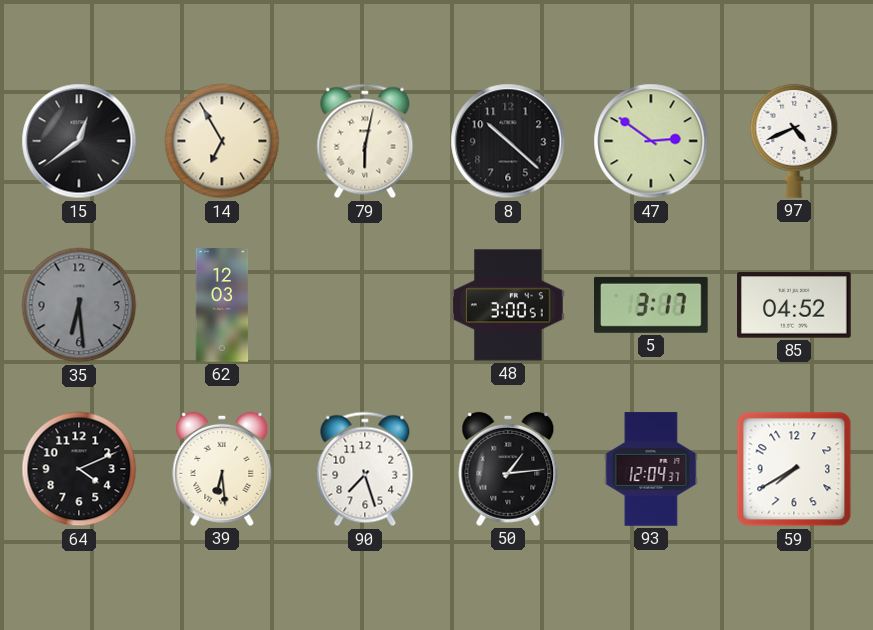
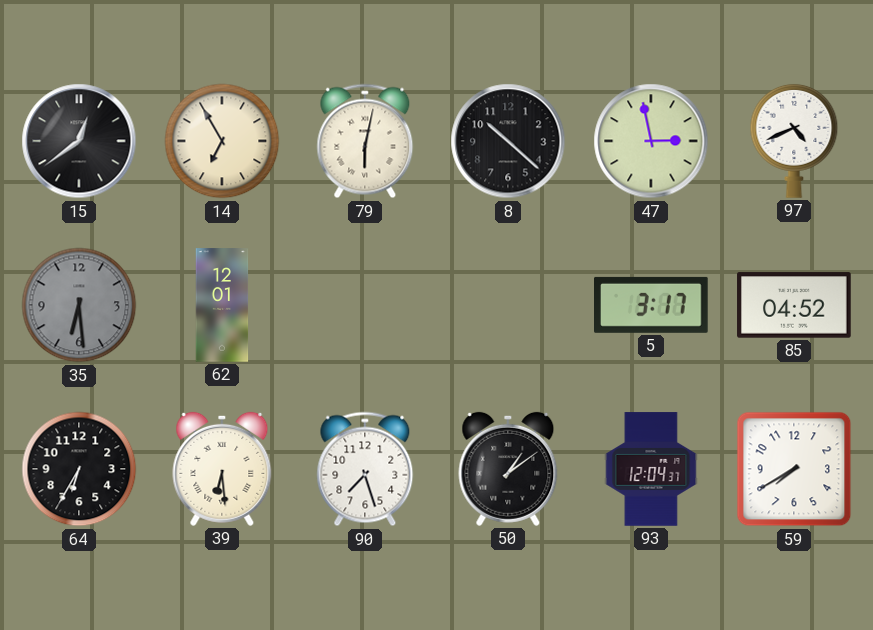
47: 2:51 -> 2:58 (651, 141)
62: 12:03 -> 12:01 (222, 305)
48: 3:00 -> none (508, 305)
64: 4:11 -> 6:35 (79, 469)
50: 1:14 -> 1:09 (508, 469)
